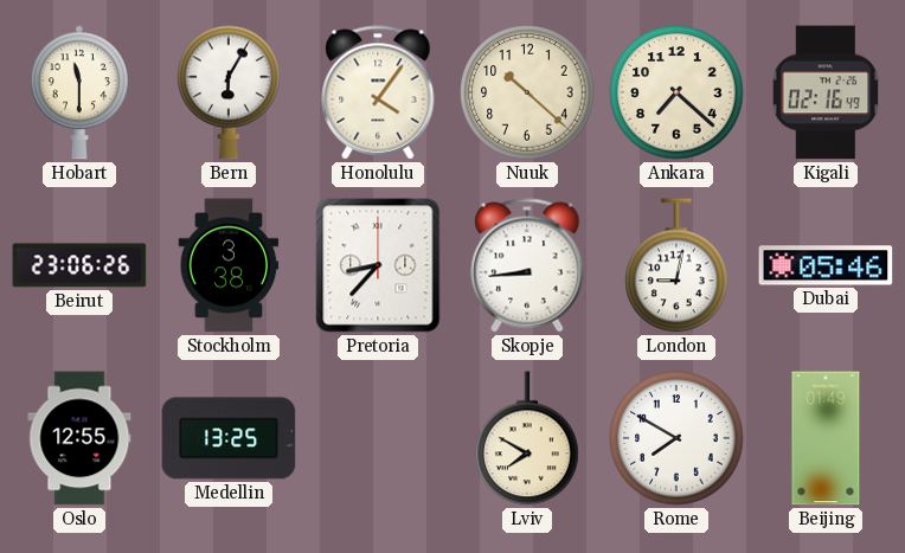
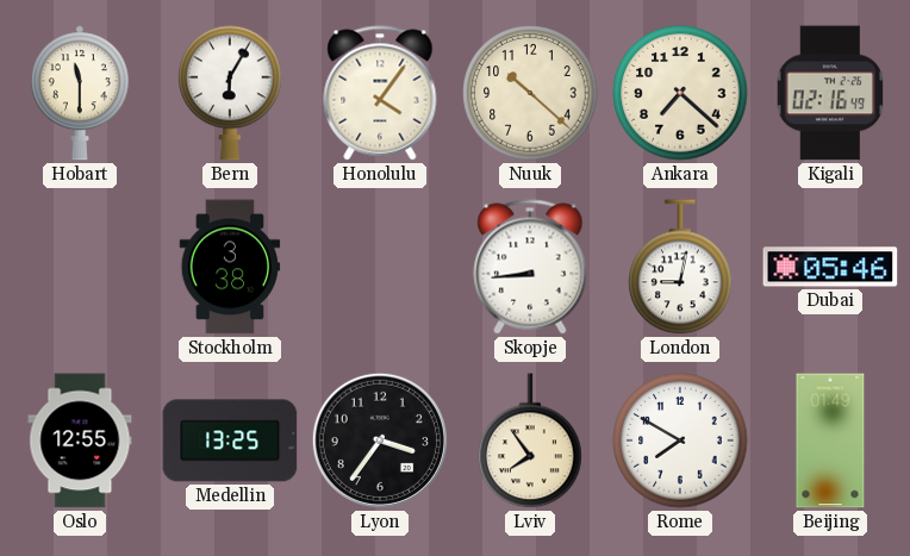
Beirut: 23:06 -> none (79, 265)
Pretoria: 8:37 -> none (378, 265)
Lyon: none -> 3:36 (380, 441)
Lviv: 7:50 -> 7:54 (530, 441)
